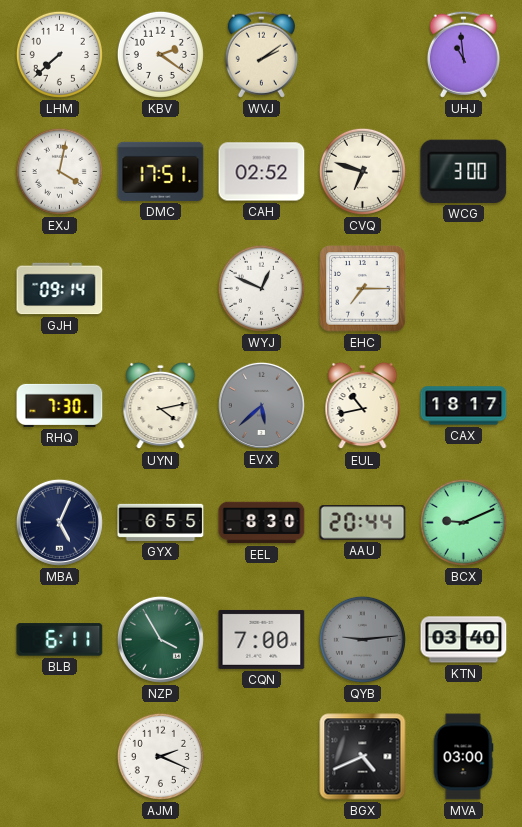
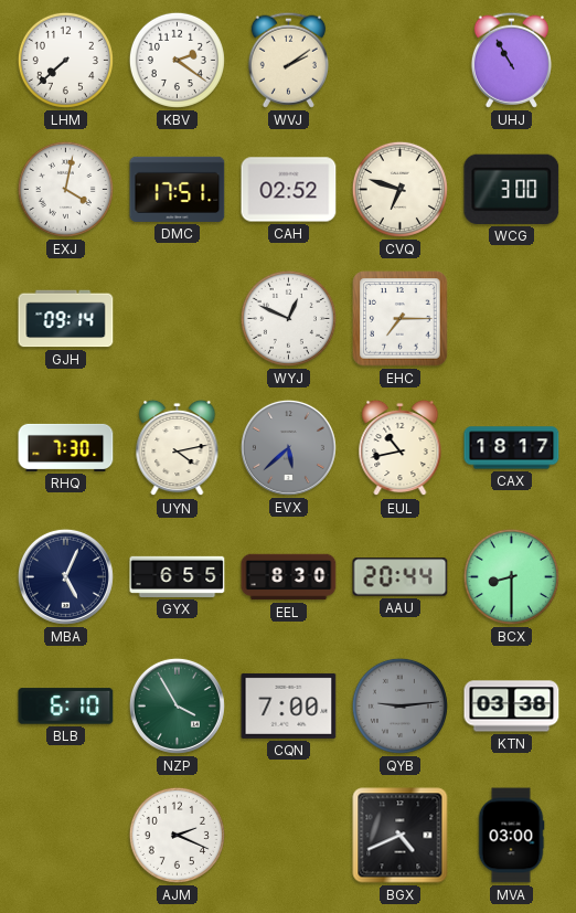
UHJ: 10:59 -> 10:55 (511, 60)
BCX: 9:11 -> 8:30 (511, 576)
BLB: 6:11 -> 6:10 (66, 707)
KTN: 03:40 -> 03:38 (512, 707)
